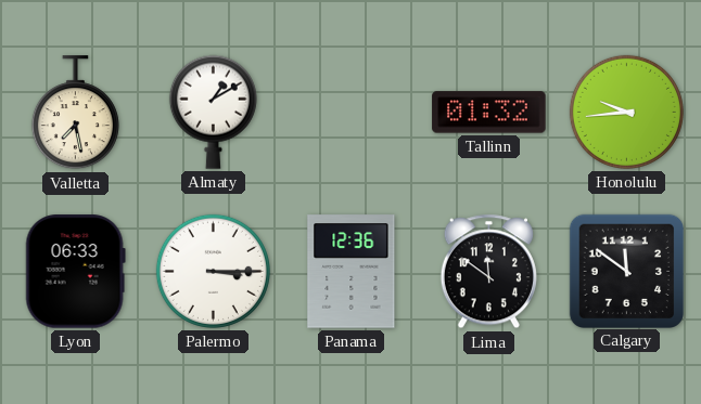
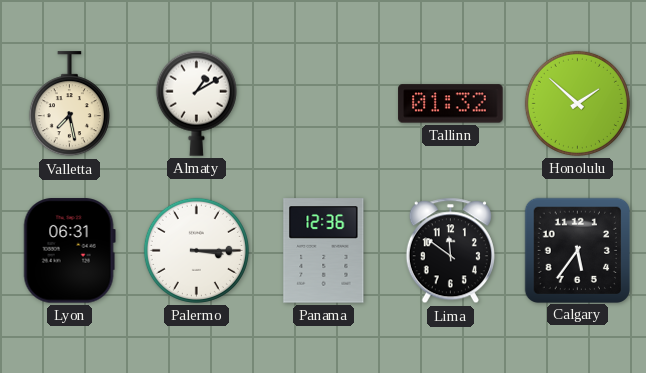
Honolulu: 9:44 -> 1:52 (577, 103)
Lyon: 06:33 -> 06:31 (69, 251)
Calgary: 11:51 -> 5:36 (577, 250)
